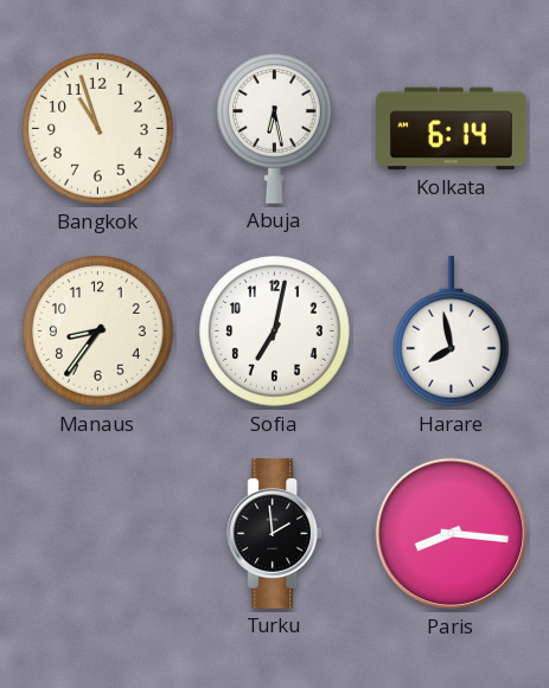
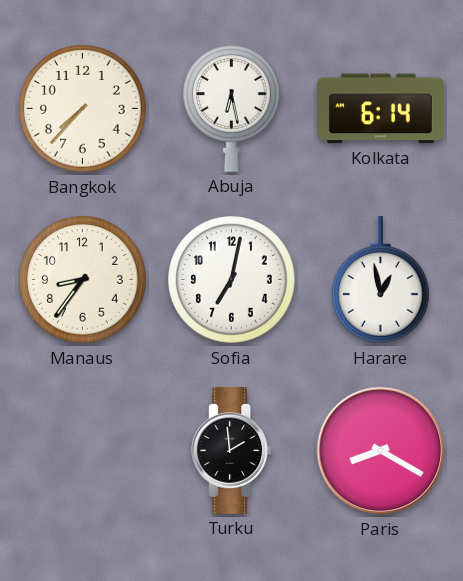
Bangkok: 10:57 -> 7:37 (83, 109)
Harare: 7:58 -> 12:58 (381, 281)
Paris: 8:16 -> 8:20 (381, 451)
